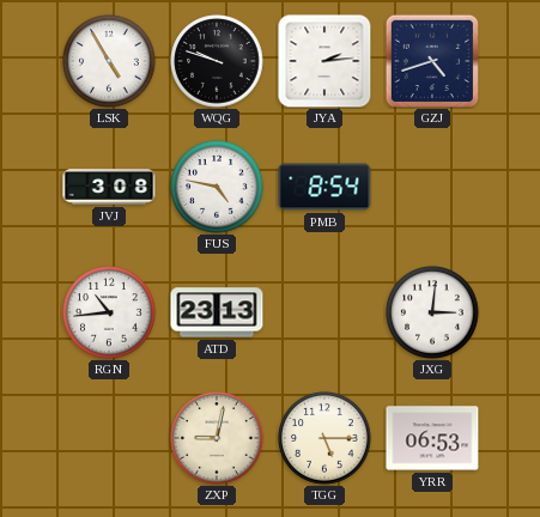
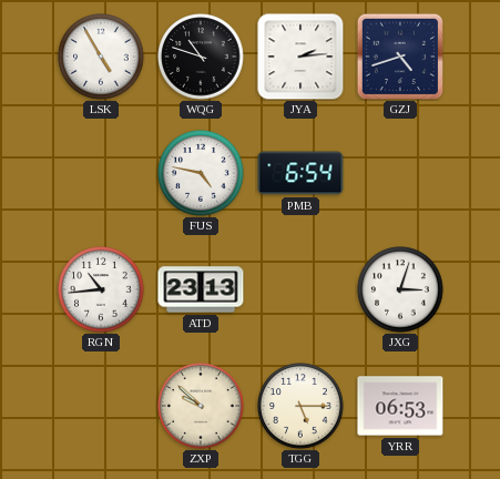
WQG: 9:48 -> 10:48 (201, 57)
JVJ: 3:08 -> none (109, 187)
PMB: 8:54 -> 6:54 (300, 173)
JXG: 3:01 -> 3:03 (400, 289)
ZXP: 9:02 -> 9:52 (201, 406)
